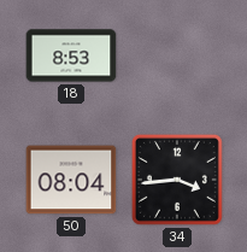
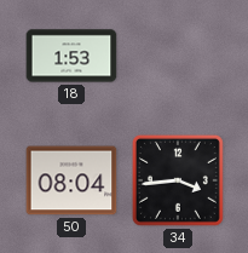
18: 8:53 -> 1:53 (71, 56)
